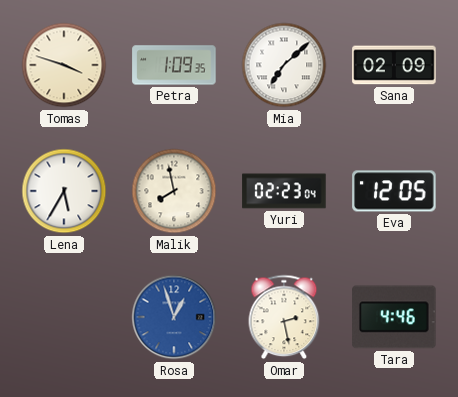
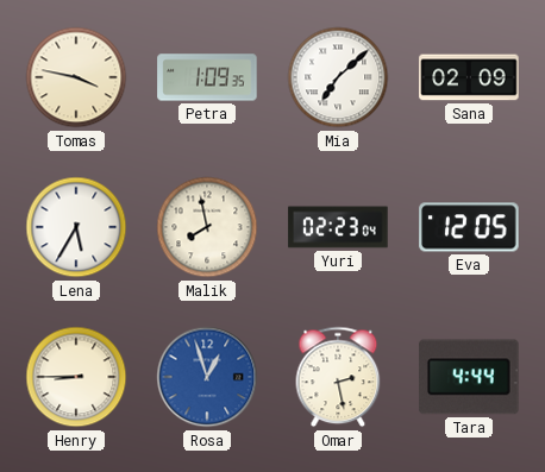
Tomas: 3:48 -> 3:47 (76, 77)
Henry: none -> 8:45 (76, 377)
Tara: 4:46 -> 4:44 (469, 377)
